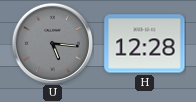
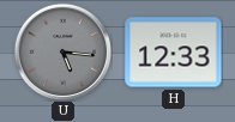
H: 12:28 -> 12:33 (174, 53)
